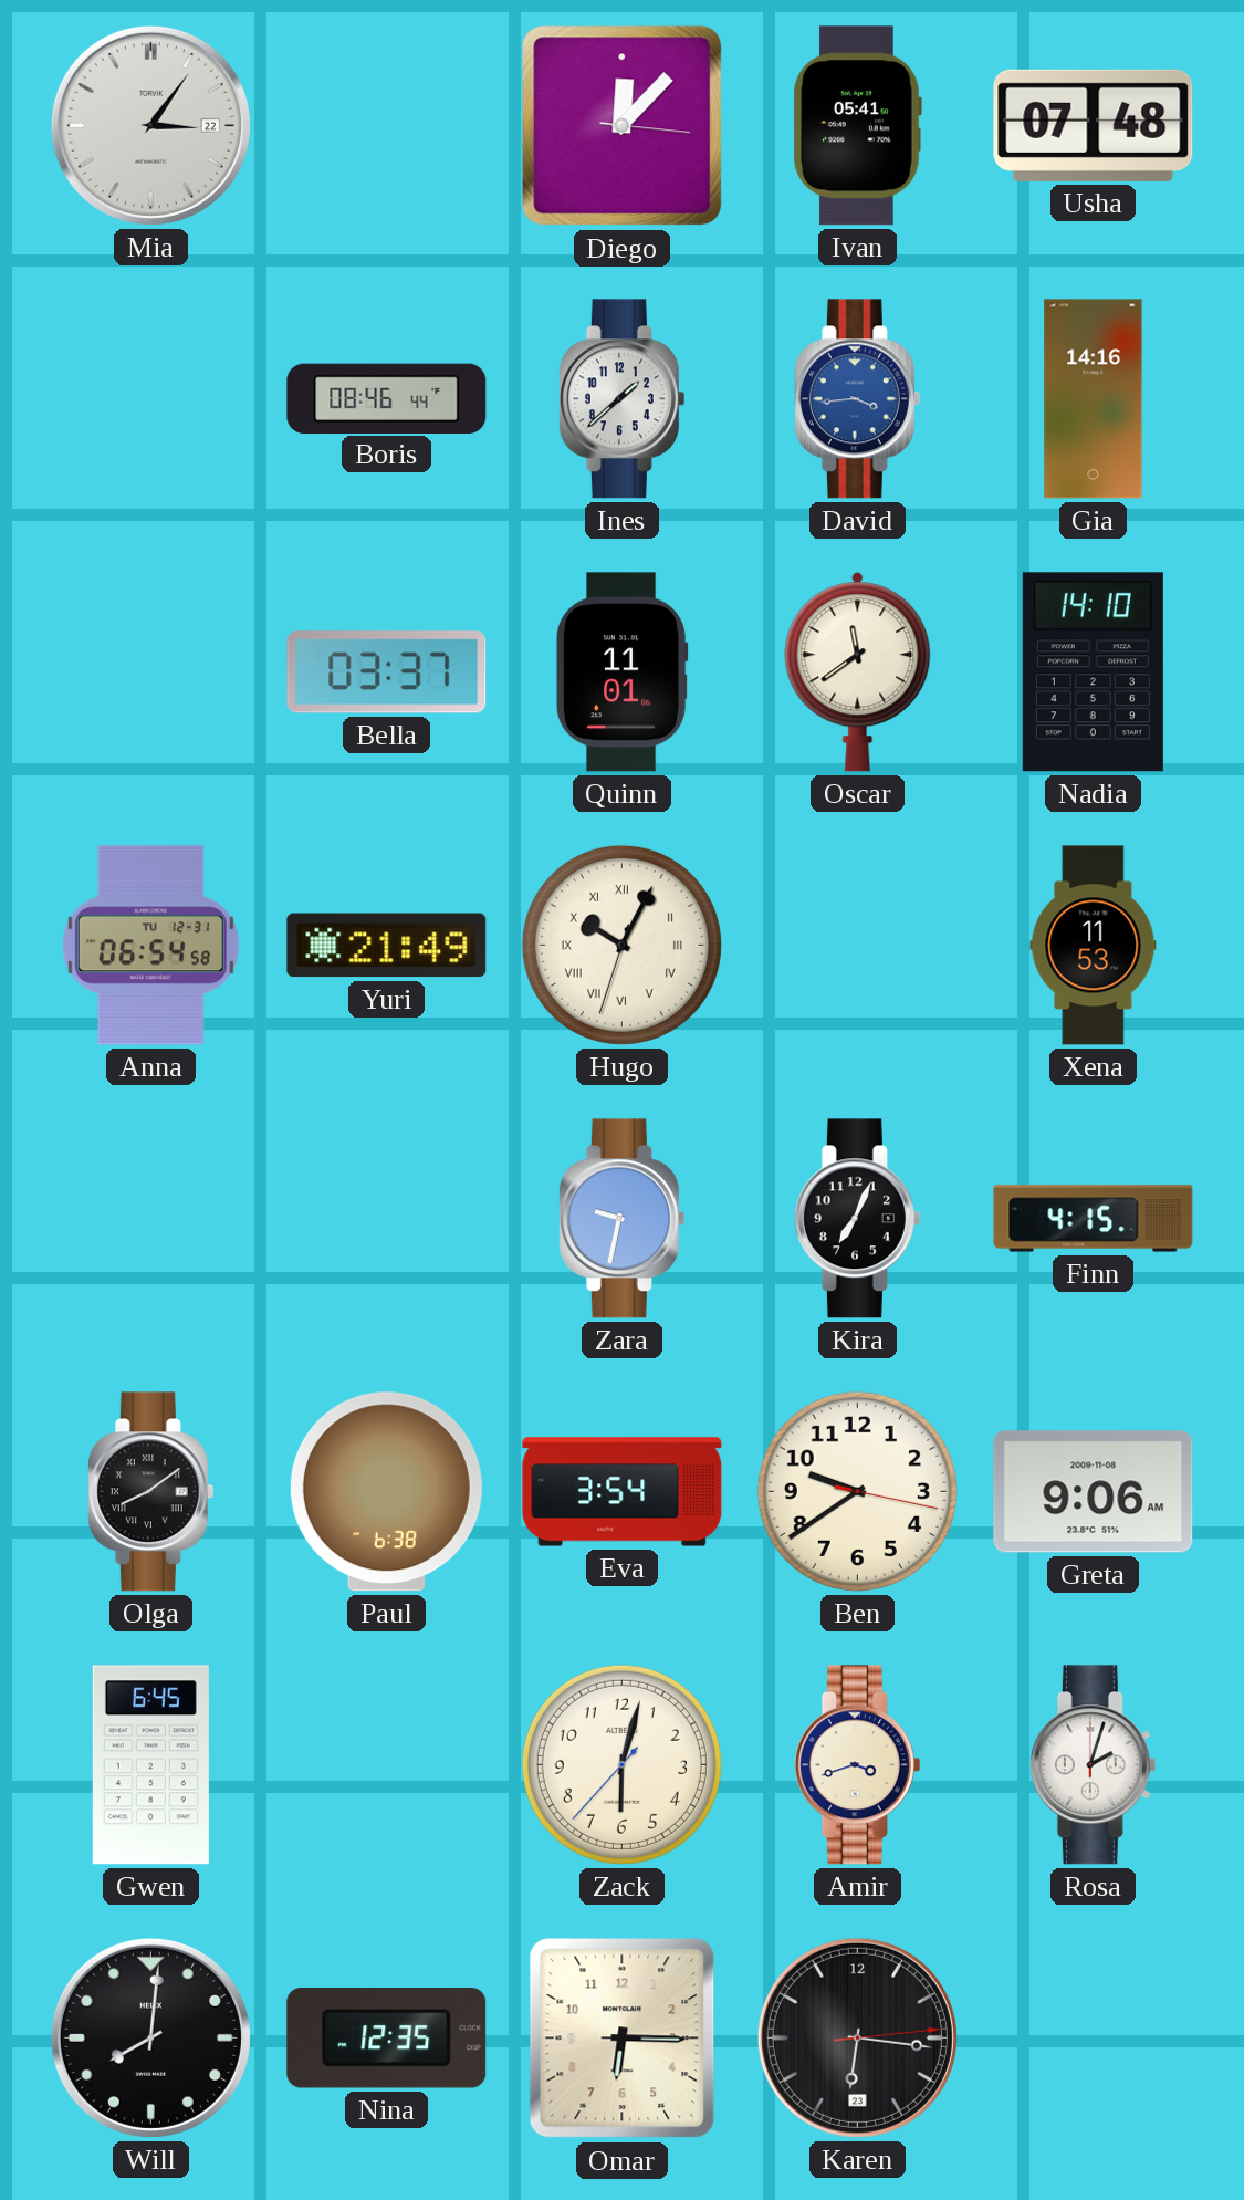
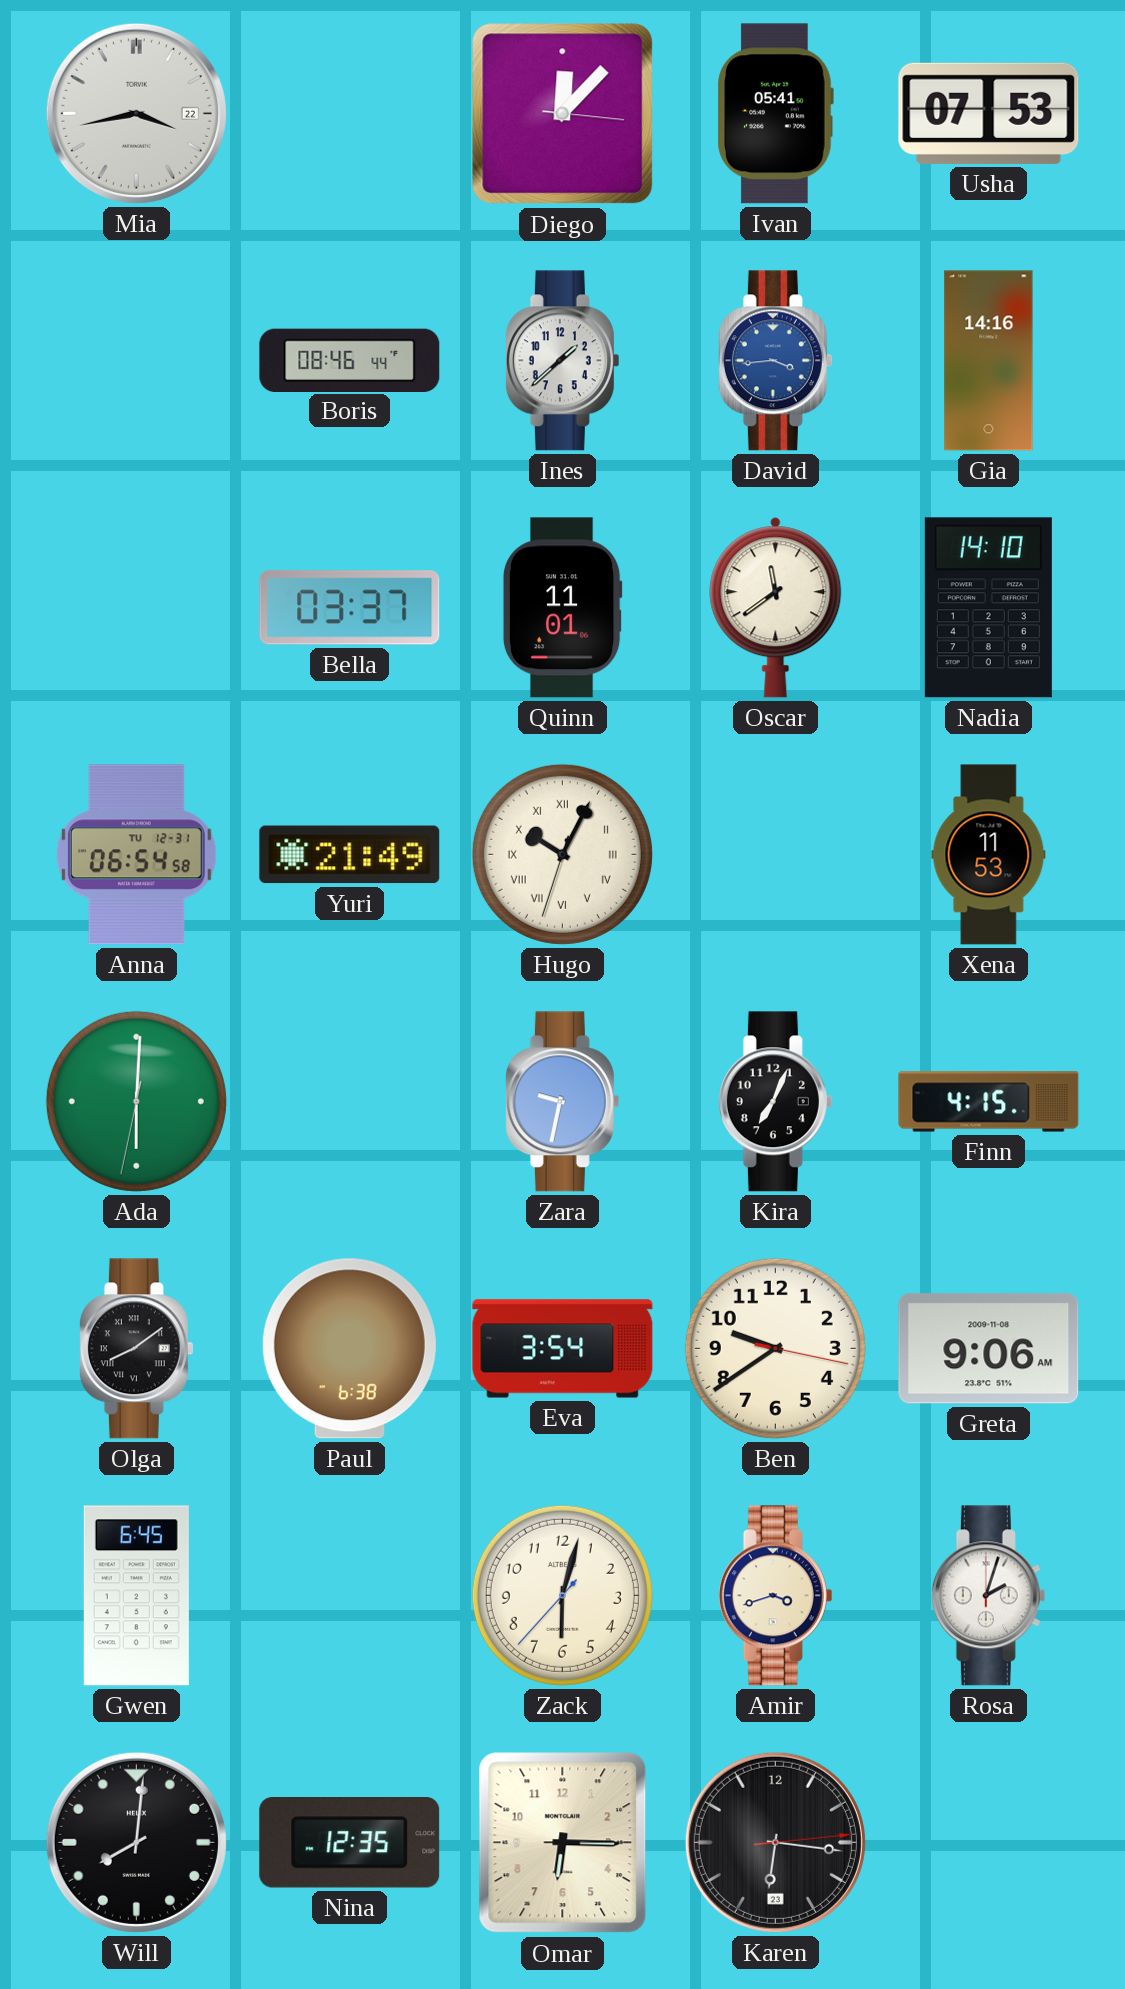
Mia: 3:06 -> 3:43 (136, 113)
Usha: 07:48 -> 07:53 (989, 113)
Ada: none -> 6:00 (136, 1101)
